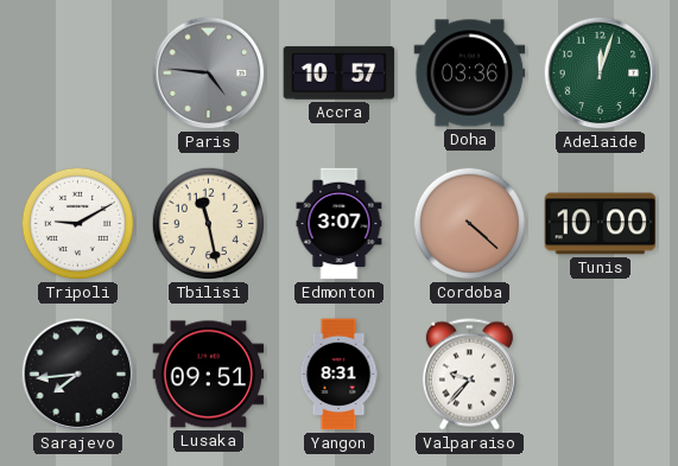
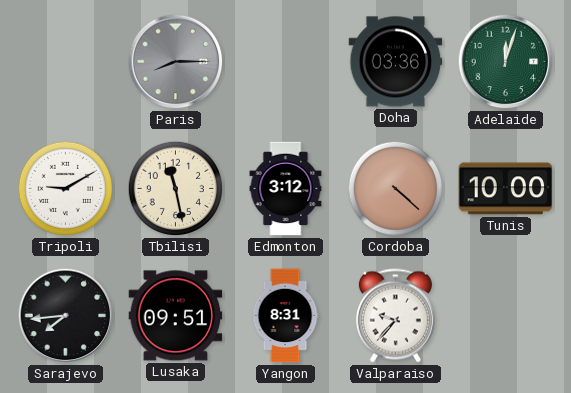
Paris: 4:46 -> 8:15 (176, 62)
Accra: 10:57 -> none (340, 74)
Edmonton: 3:07 -> 3:12 (286, 189)
